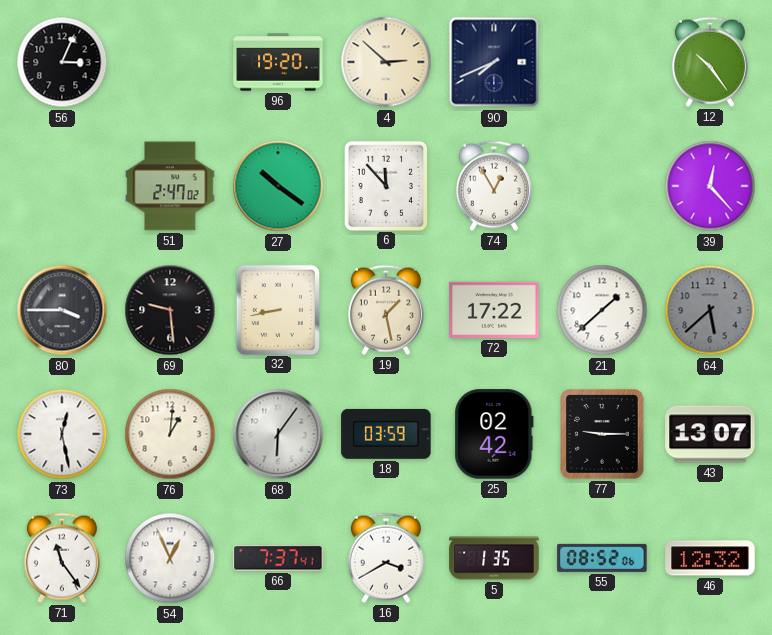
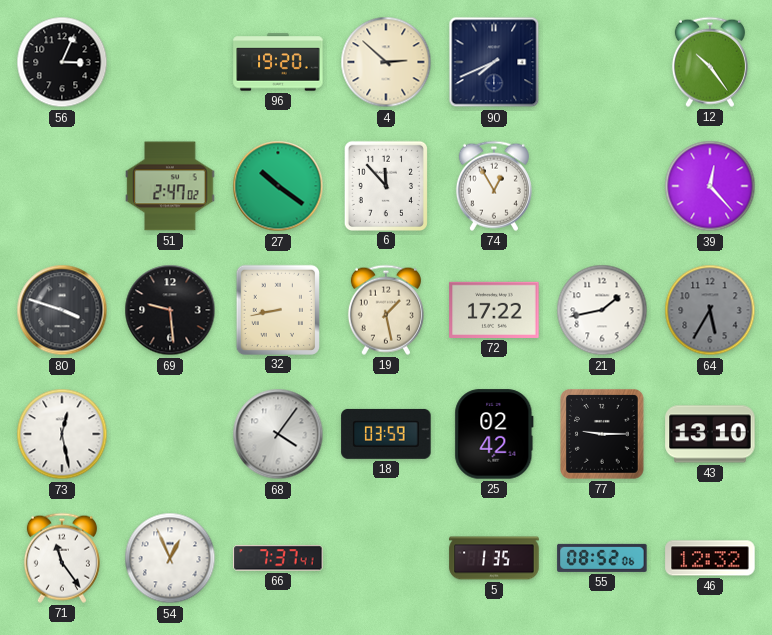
80: 3:45 -> 3:48 (62, 310)
21: 1:38 -> 1:43 (602, 310)
64: 5:38 -> 5:35 (710, 310)
76: 1:01 -> none (170, 434)
68: 6:06 -> 4:06 (278, 434)
43: 13:07 -> 13:10 (710, 434)
16: 3:40 -> none (386, 558)
